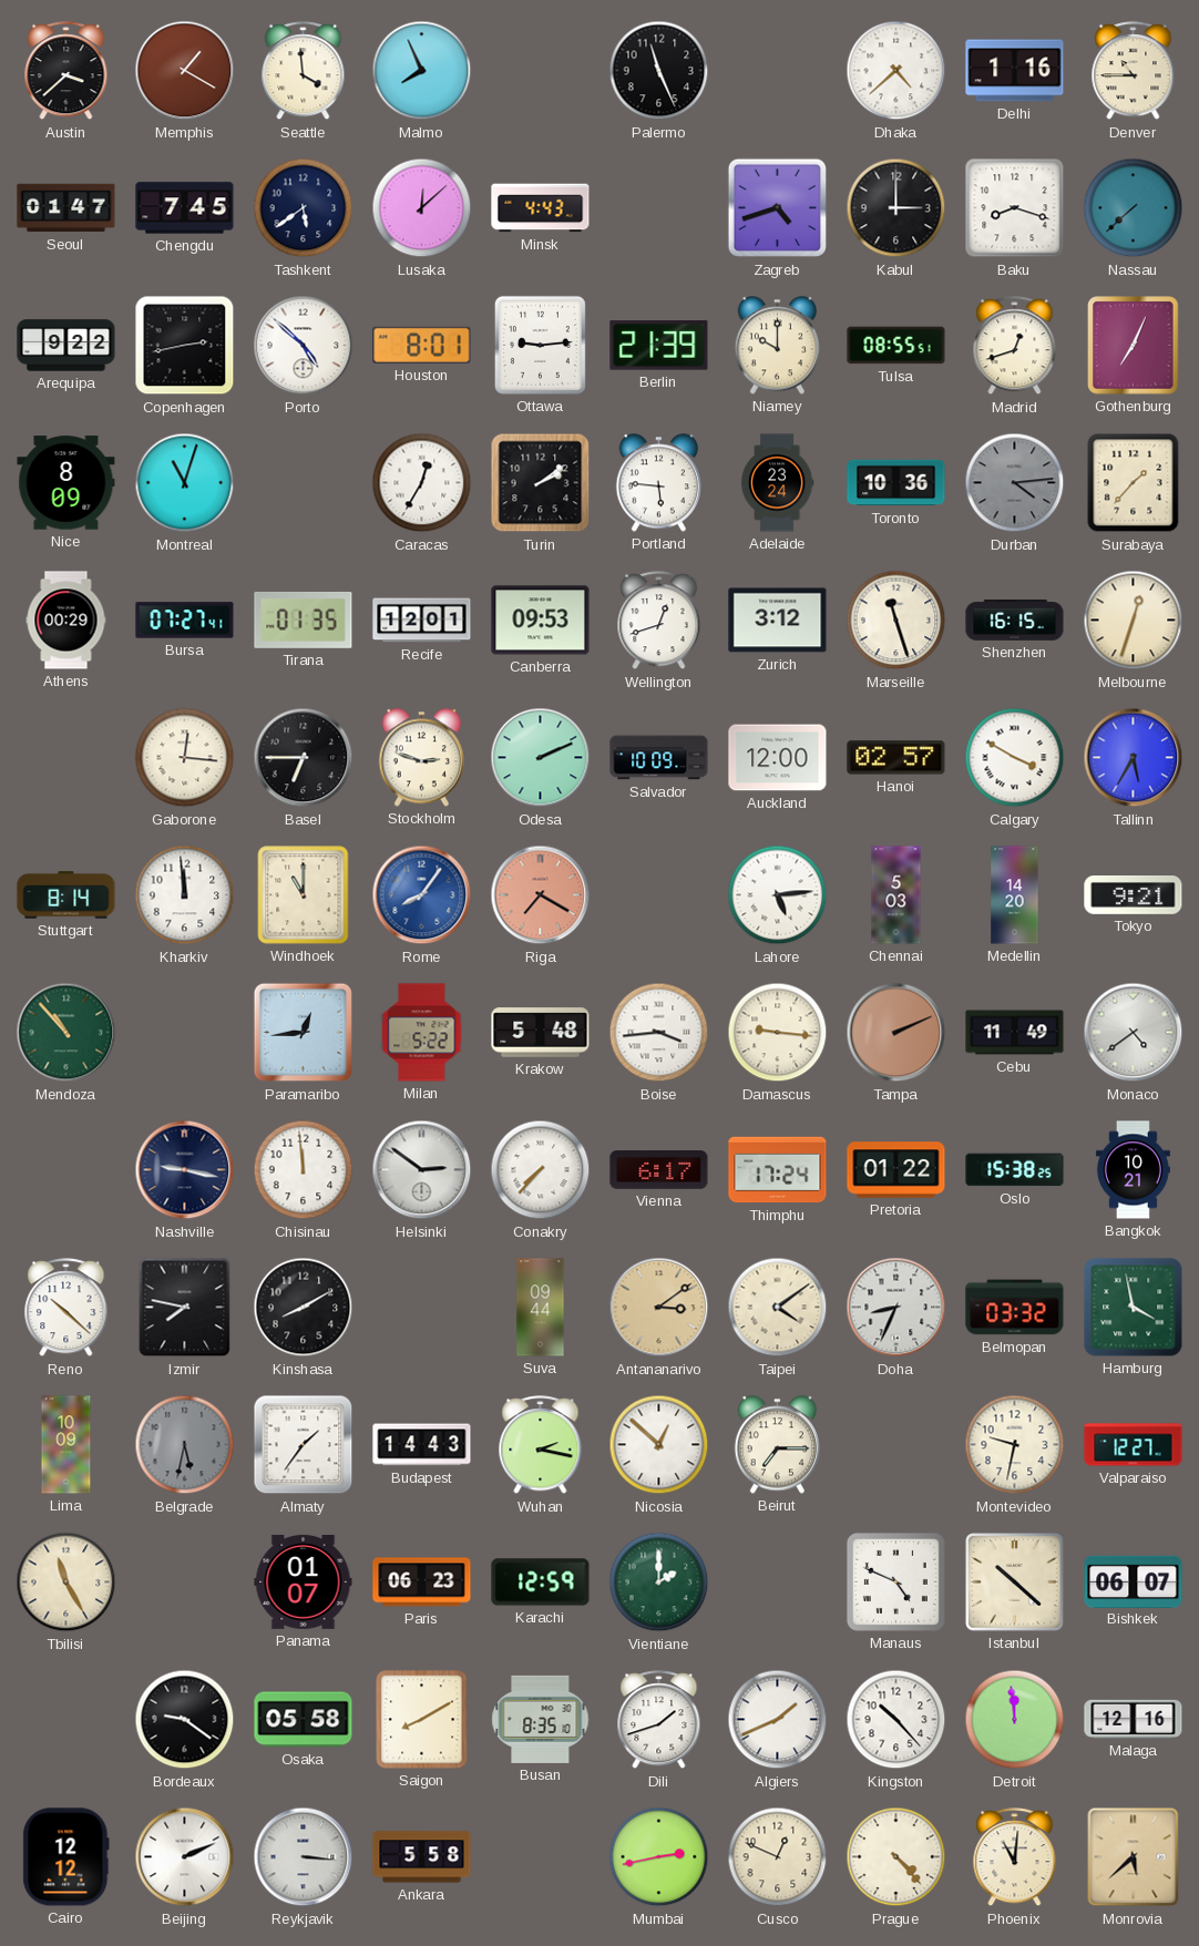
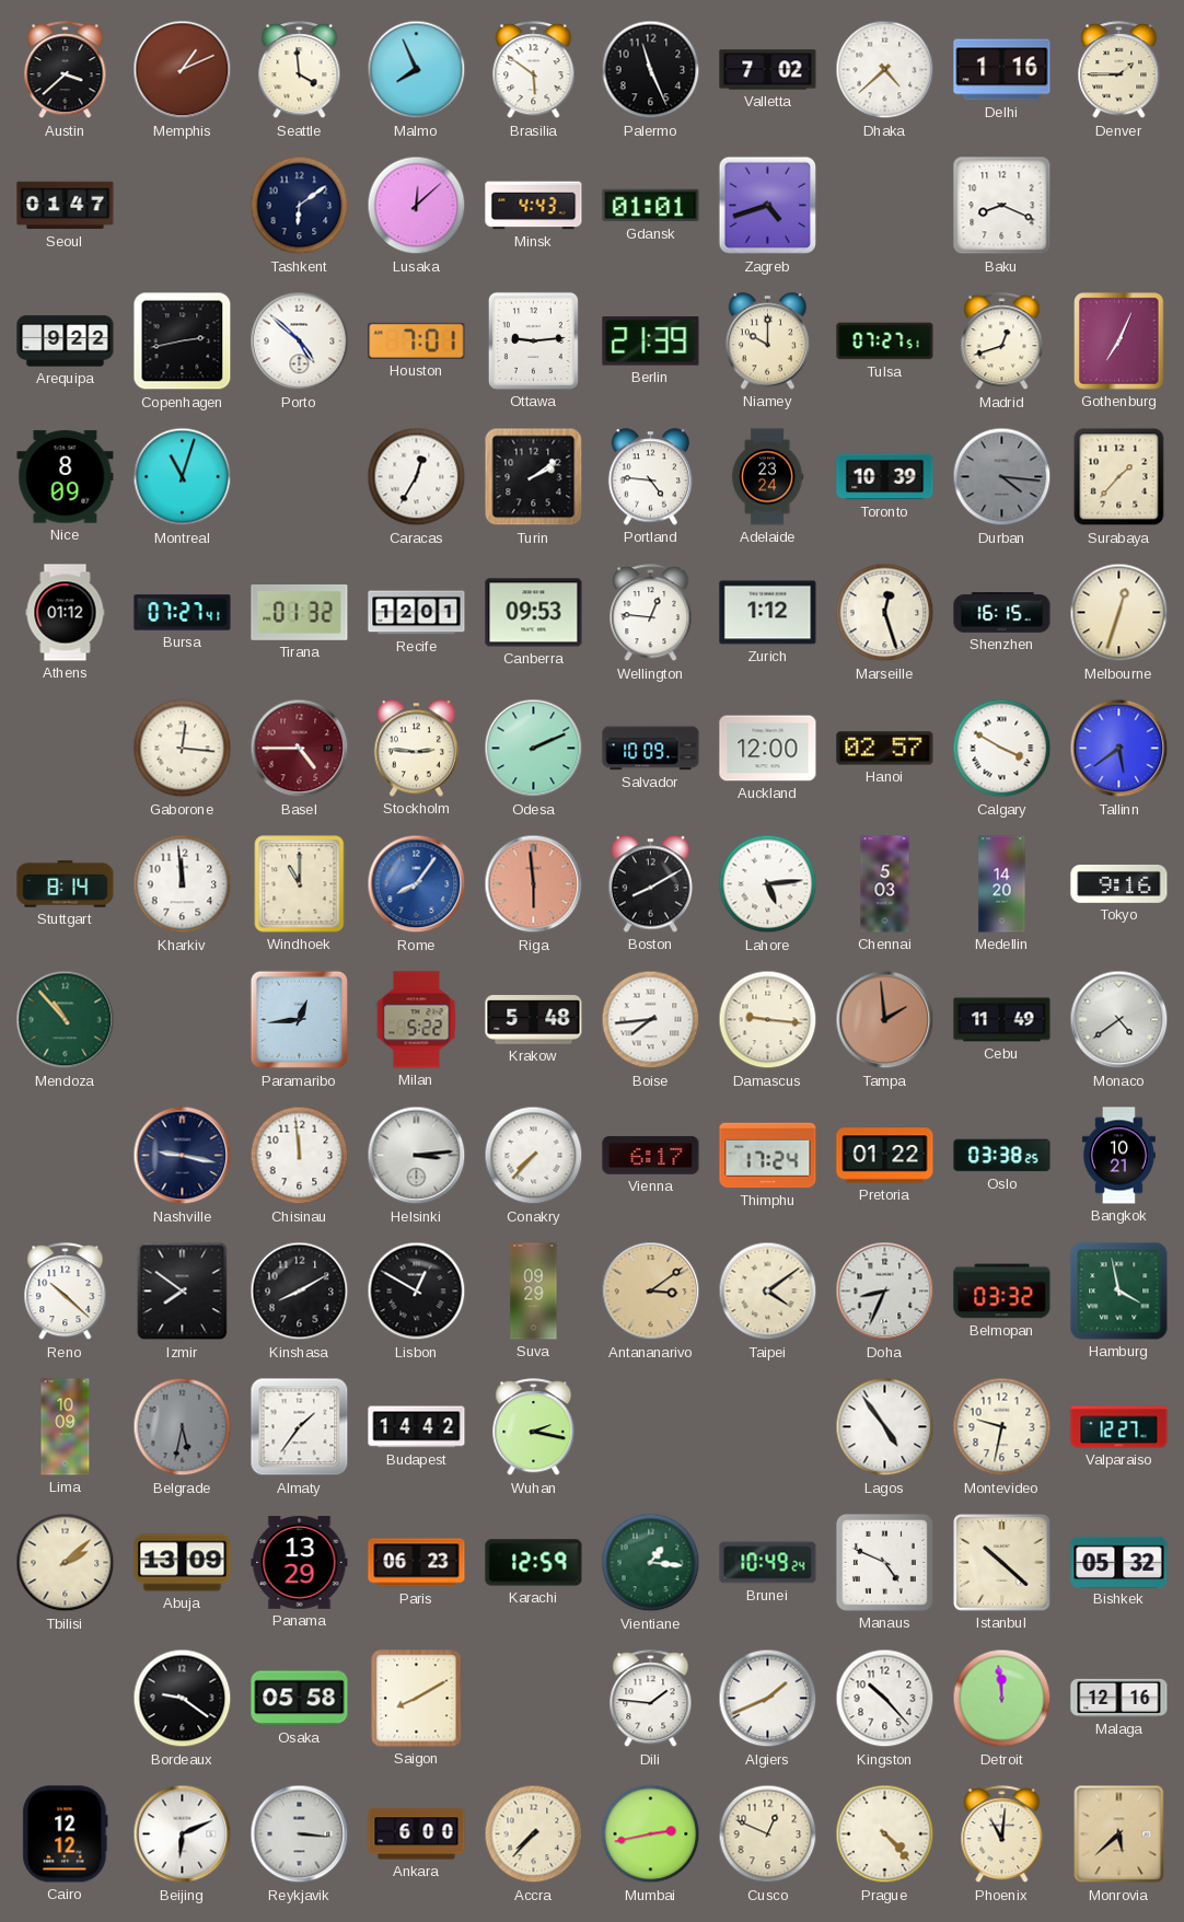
Memphis: 1:20 -> 1:11 (183, 70)
Brasilia: none -> 5:51 (534, 70)
Valletta: none -> 7:02 (768, 70)
Denver: 10:45 -> 1:45 (1119, 70)
Chengdu: 7:45 -> none (185, 208)
Tashkent: 5:39 -> 6:09 (300, 206)
Gdansk: none -> 01:01 (651, 206)
Kabul: 3:00 -> none (896, 208)
Baku: 8:18 -> 8:19 (1002, 206)
Nassau: 7:38 -> none (1134, 208)
Houston: 8:01 -> 7:01 (417, 340)
Tulsa: 08:55 -> 07:27 (885, 341)
Portland: 5:46 -> 4:46 (651, 477)
Toronto: 10:36 -> 10:39 (885, 477)
Durban: 4:14 -> 4:16 (1002, 477)
Athens: 00:29 -> 01:12 (66, 613)
Tirana: 01:35 -> 01:32 (300, 612)
Wellington: 12:42 -> 12:46 (651, 613)
Zurich: 3:12 -> 1:12 (768, 613)
Marseille: 11:27 -> 12:27 (885, 613)
Basel: 6:45 -> 4:45 (300, 749)
Basel dial: black -> burgundy (300, 749)
Stockholm: 2:48 -> 2:46 (417, 749)
Tallinn: 5:35 -> 5:39 (1119, 749)
Riga: 7:20 -> 5:59 (534, 884)
Boston: none -> 8:10 (651, 884)
Tokyo: 9:21 -> 9:16 (1119, 884)
Boise: 3:44 -> 7:44 (651, 1020)
Tampa: 2:11 -> 1:59 (885, 1020)
Helsinki: 2:51 -> 3:14 (417, 1156)
Oslo: 15:38 -> 03:38 (1002, 1156)
Izmir: 7:47 -> 7:51 (183, 1292)
Lisbon: none -> 12:50 (417, 1292)
Suva: 09:44 -> 09:29 (534, 1292)
Budapest: 14:43 -> 14:42 (417, 1427)
Nicosia: 12:52 -> none (659, 1445)
Beirut: 7:15 -> none (778, 1445)
Lagos: none -> 4:54 (885, 1427)
Tbilisi: 11:25 -> 2:08 (66, 1563)
Abuja: none -> 13:09 (183, 1563)
Panama: 01:07 -> 13:29 (300, 1563)
Vientiane: 2:00 -> 1:16 (651, 1563)
Brunei: none -> 10:49 (768, 1563)
Bishkek: 06:07 -> 05:32 (1119, 1562)
Busan: 8:35 -> none (541, 1719)
Dili: 1:42 -> 1:46 (651, 1699)
Beijing: 2:11 -> 6:11 (183, 1834)
Ankara: 5:58 -> 6:00 (417, 1834)
Accra: none -> 7:37 (534, 1834)
